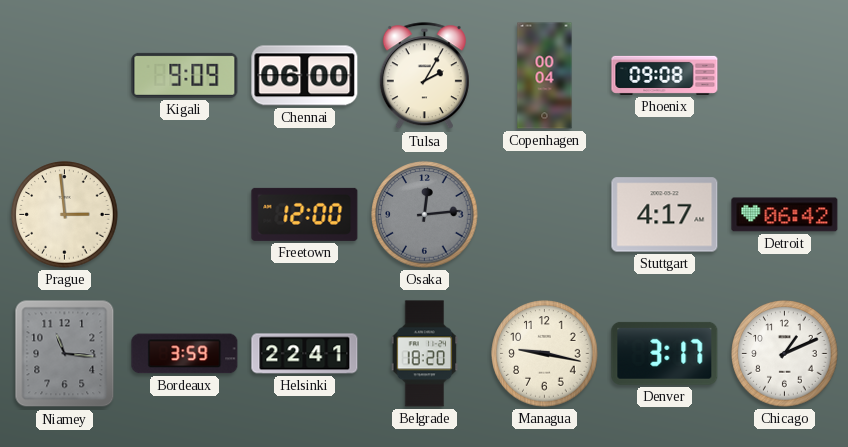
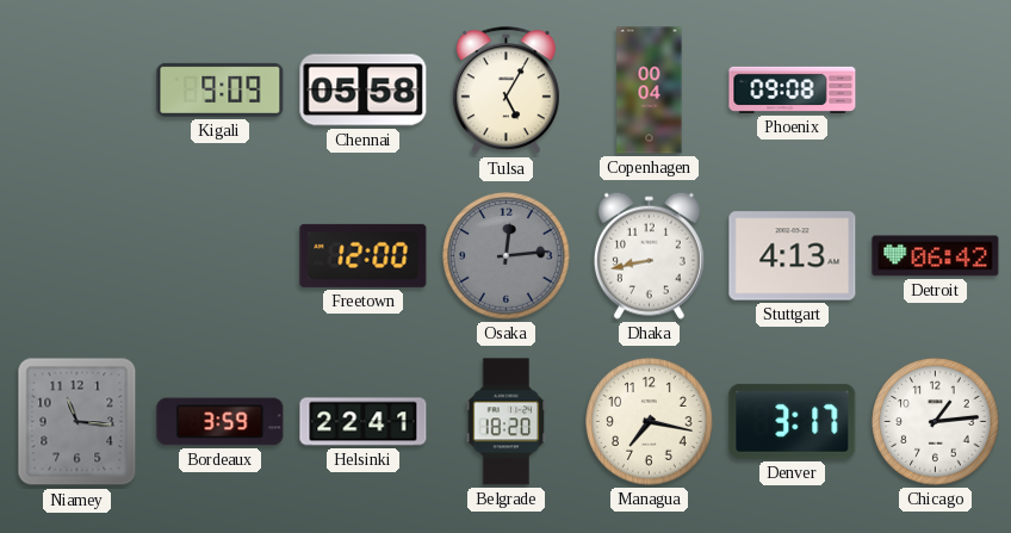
Chennai: 06:00 -> 05:58 (364, 91)
Tulsa: 2:05 -> 5:05 (505, 91)
Prague: 2:59 -> none (65, 215)
Dhaka: none -> 8:43 (649, 255)
Stuttgart: 4:17 -> 4:13 (793, 256)
Managua: 9:17 -> 7:17 (650, 422)
Chicago: 1:11 -> 1:14 (936, 422)
